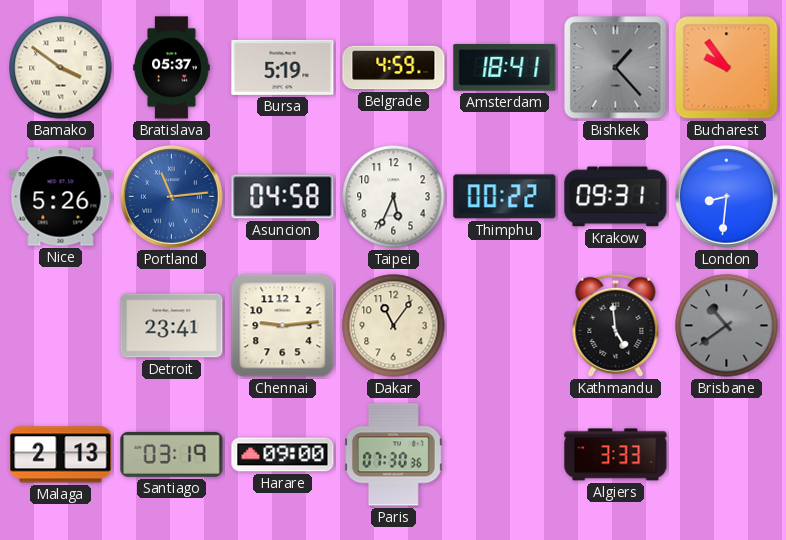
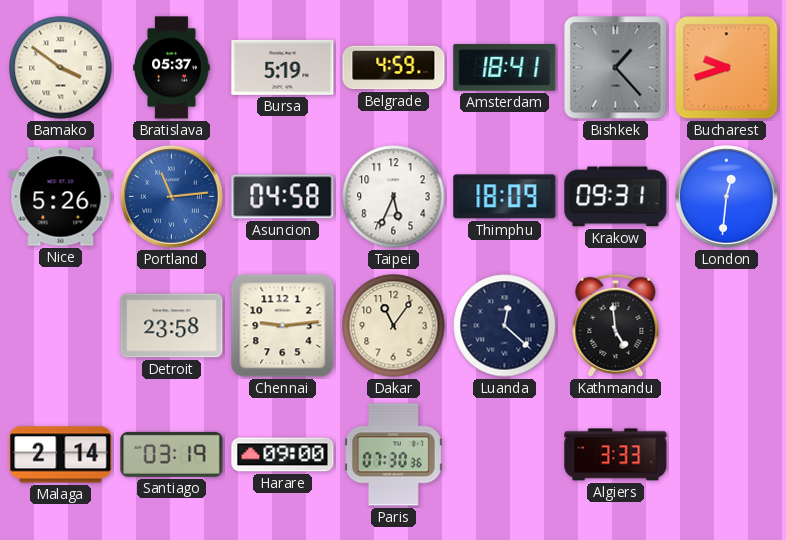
Bucharest: 9:54 -> 9:42 (727, 68)
Thimphu: 00:22 -> 18:09 (505, 197)
London: 8:31 -> 12:31 (727, 197)
Detroit: 23:41 -> 23:58 (172, 326)
Luanda: none -> 12:22 (505, 326)
Brisbane: 10:39 -> none (727, 326)
Malaga: 2:13 -> 2:14 (61, 455)
